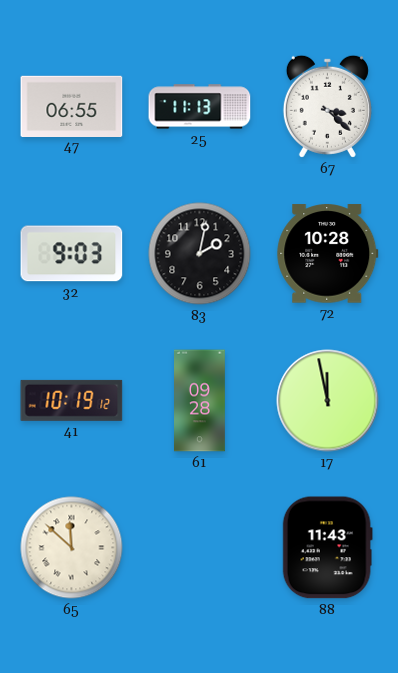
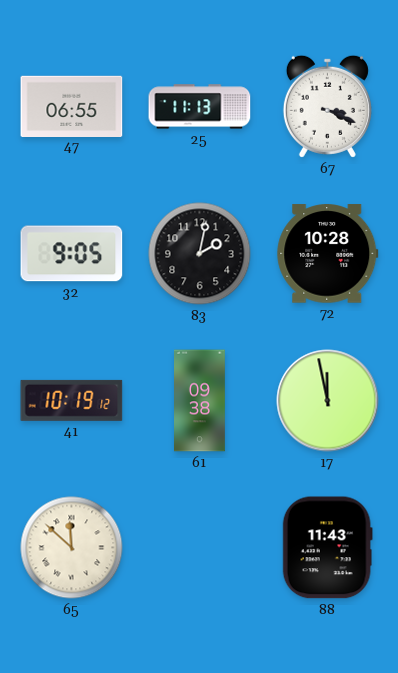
67: 3:22 -> 3:19 (327, 106)
32: 9:03 -> 9:05 (72, 254)
61: 09:28 -> 09:38 (200, 401)
